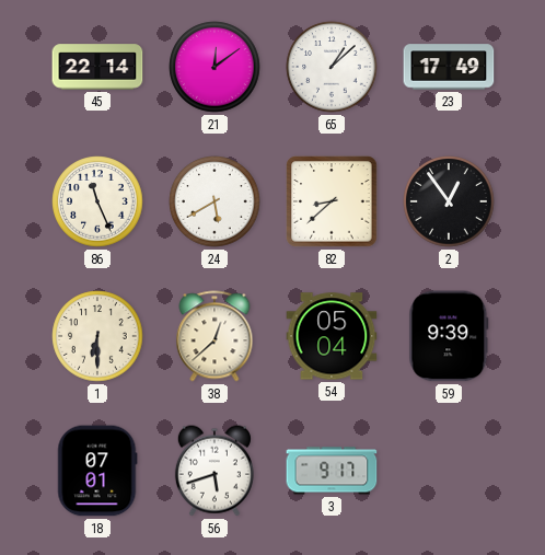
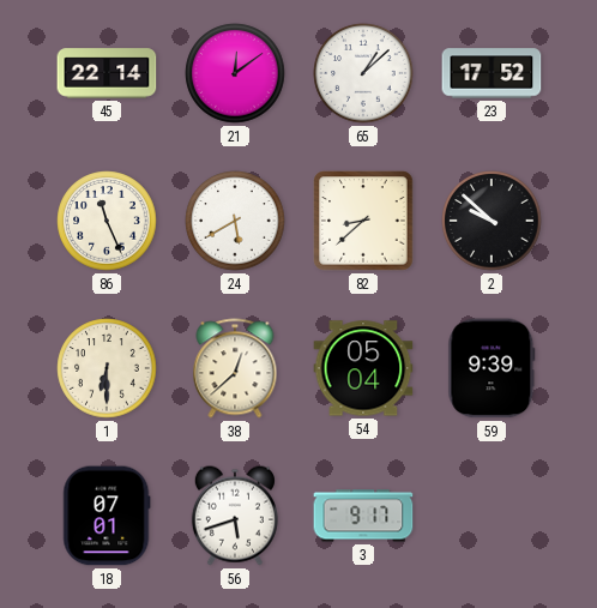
23: 17:49 -> 17:52 (492, 73)
2: 12:54 -> 9:52 (492, 221)
